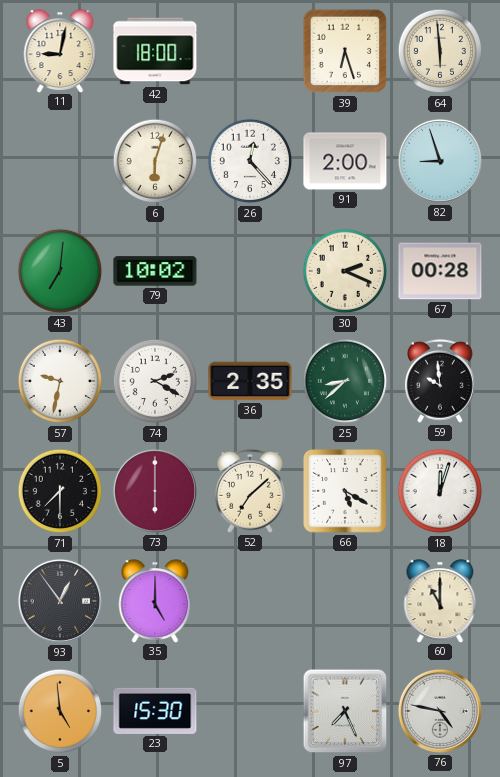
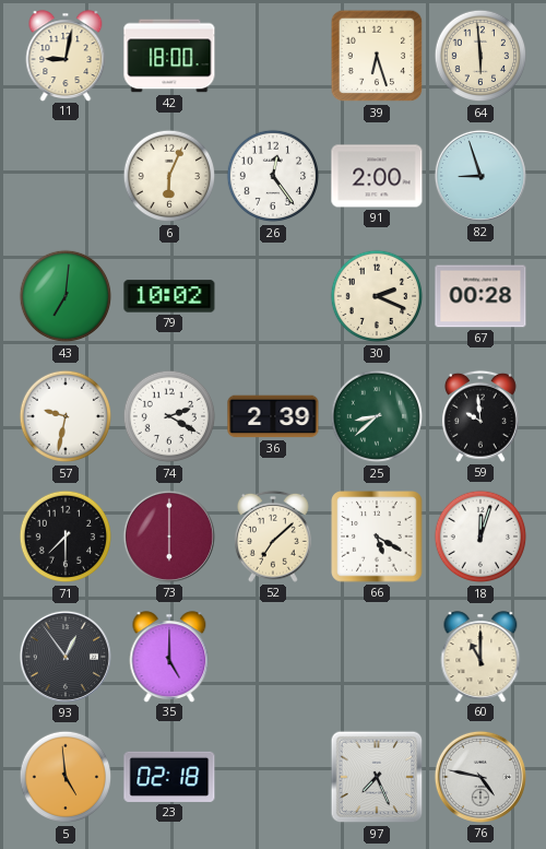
6: 6:03 -> 6:04 (169, 176)
26: 12:23 -> 12:24 (273, 176)
36: 2:35 -> 2:39 (273, 416)
23: 15:30 -> 02:18 (169, 777)
